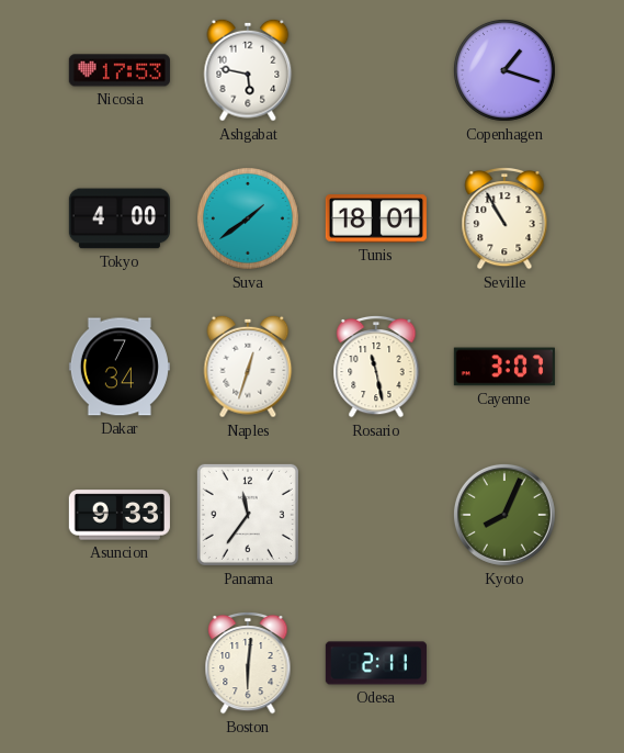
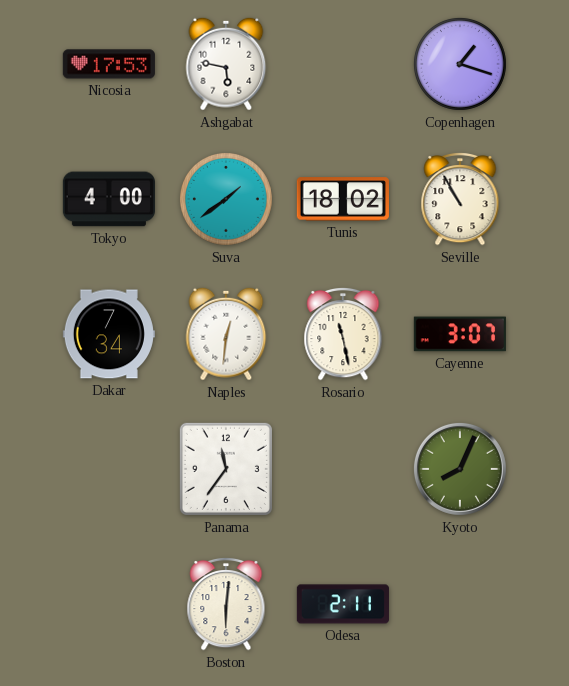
Tunis: 18:01 -> 18:02 (343, 199)
Naples: 12:33 -> 12:31 (226, 334)
Asuncion: 9:33 -> none (120, 515)
